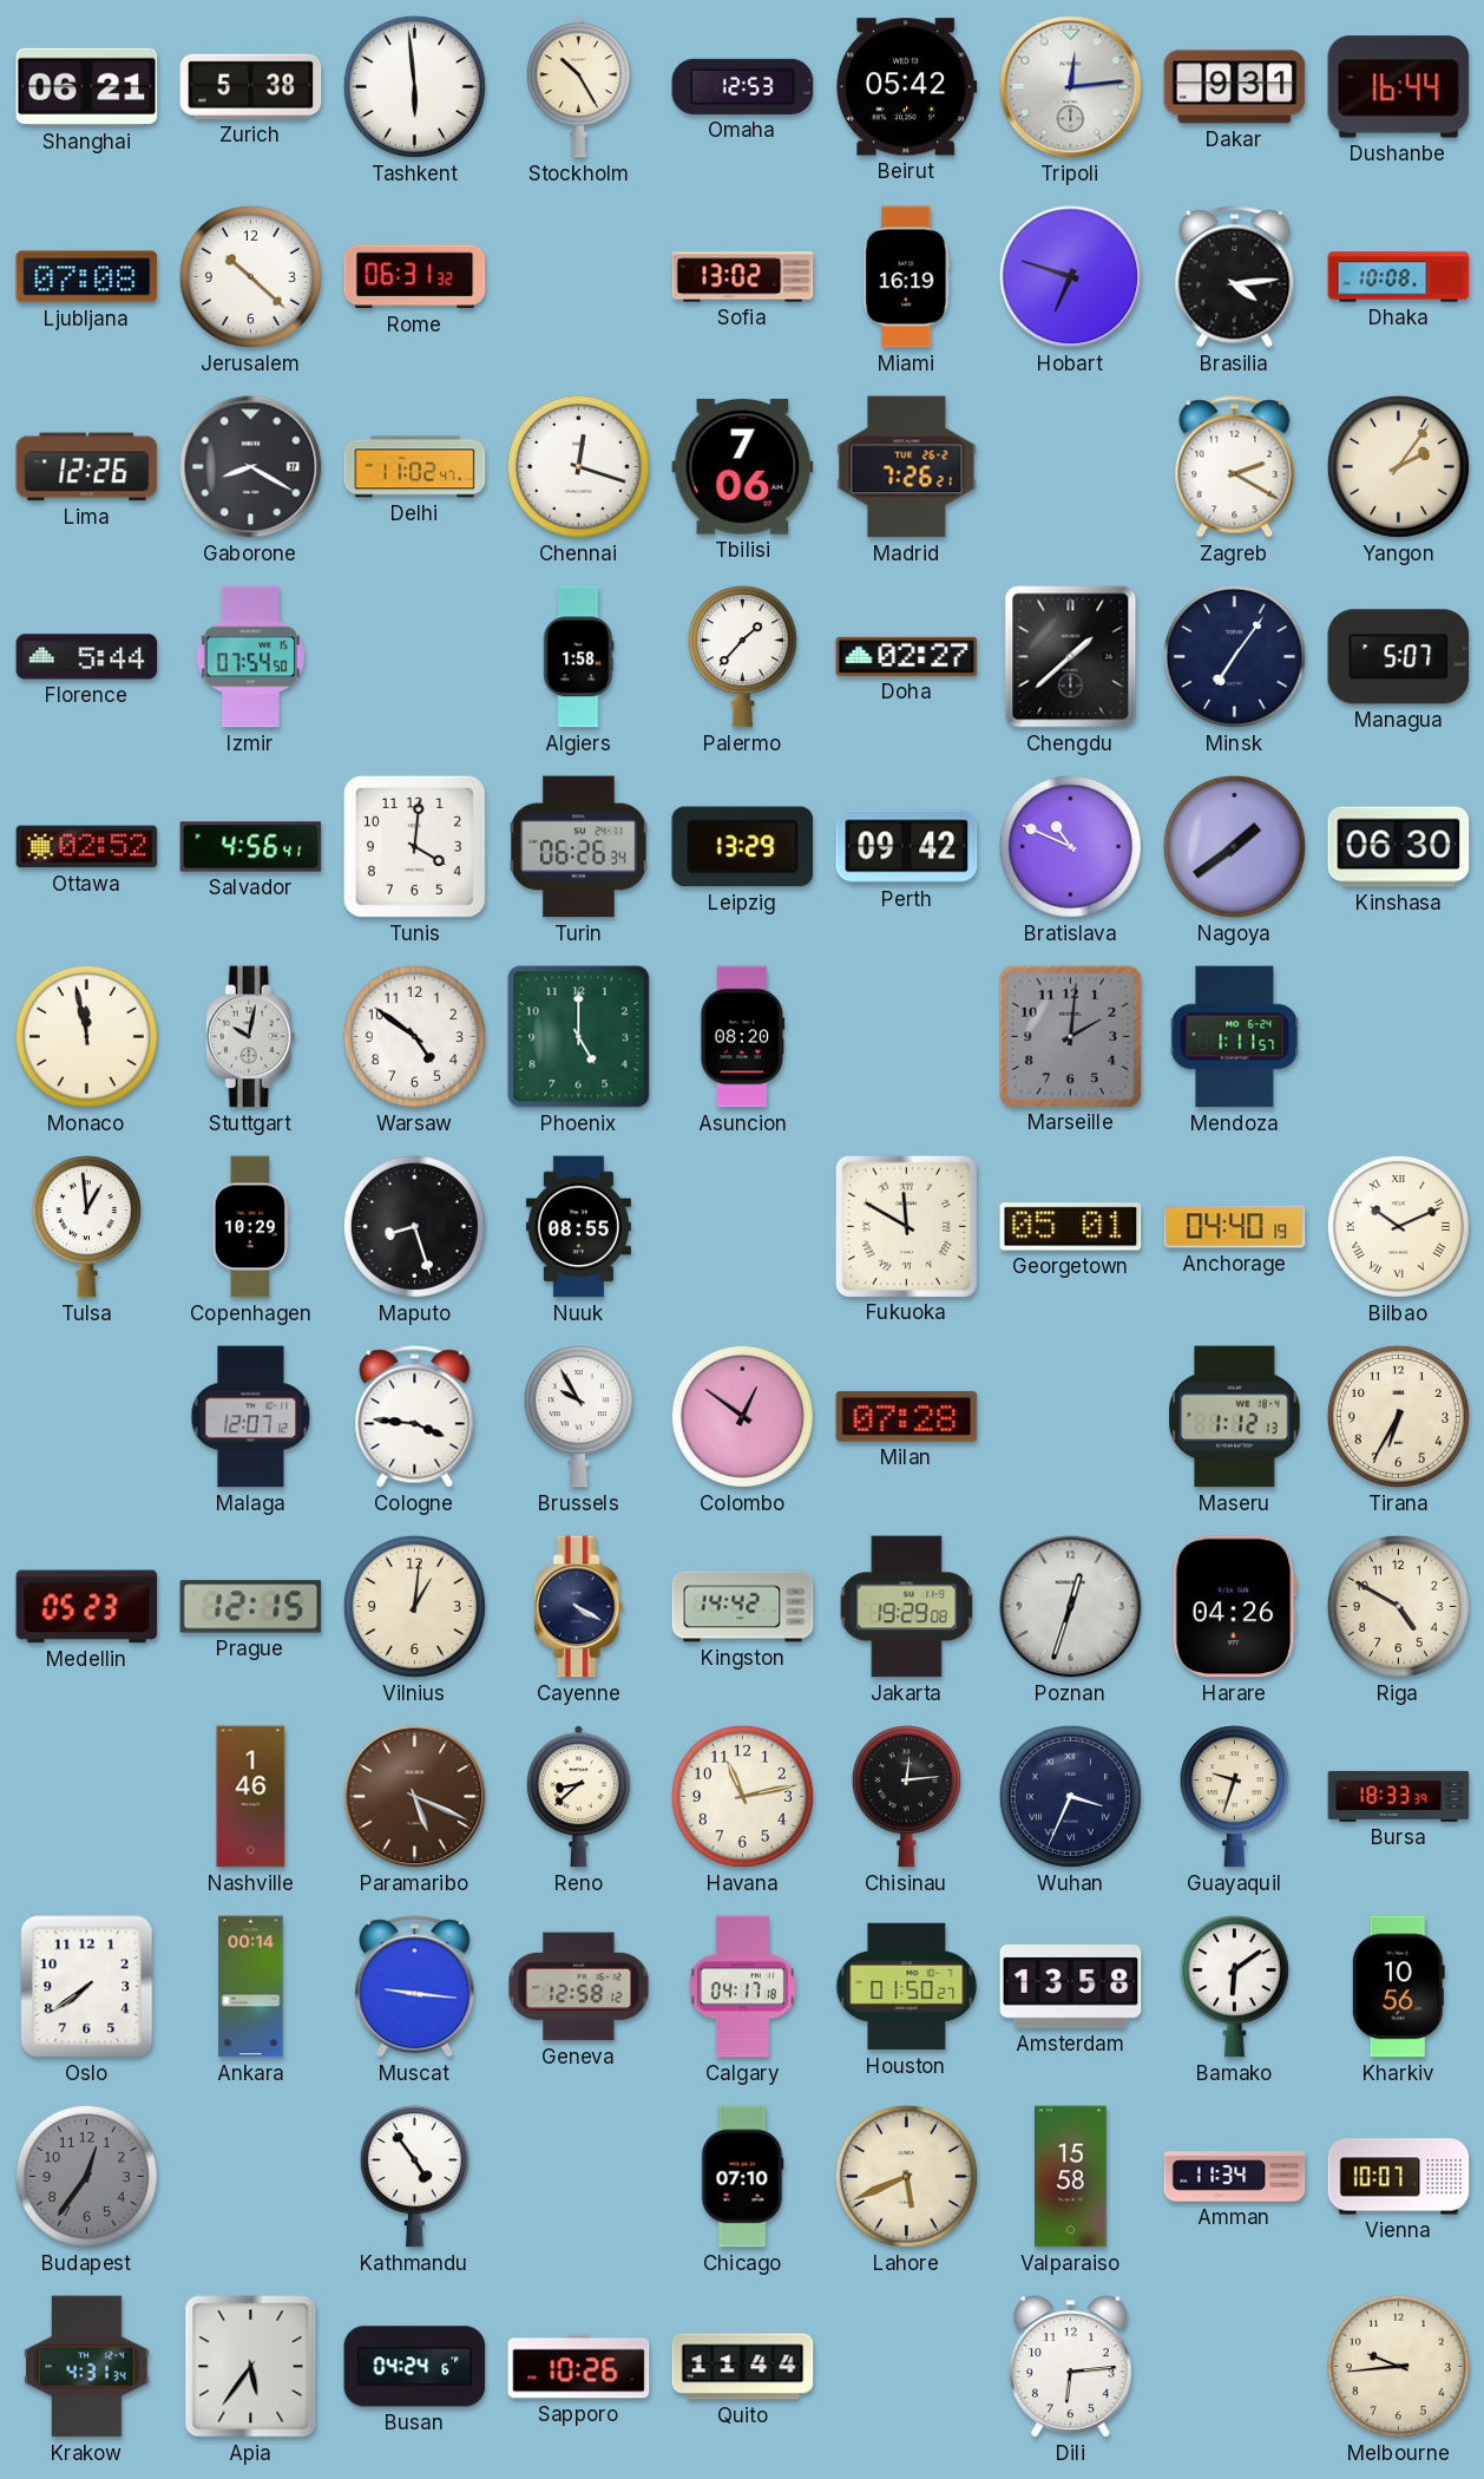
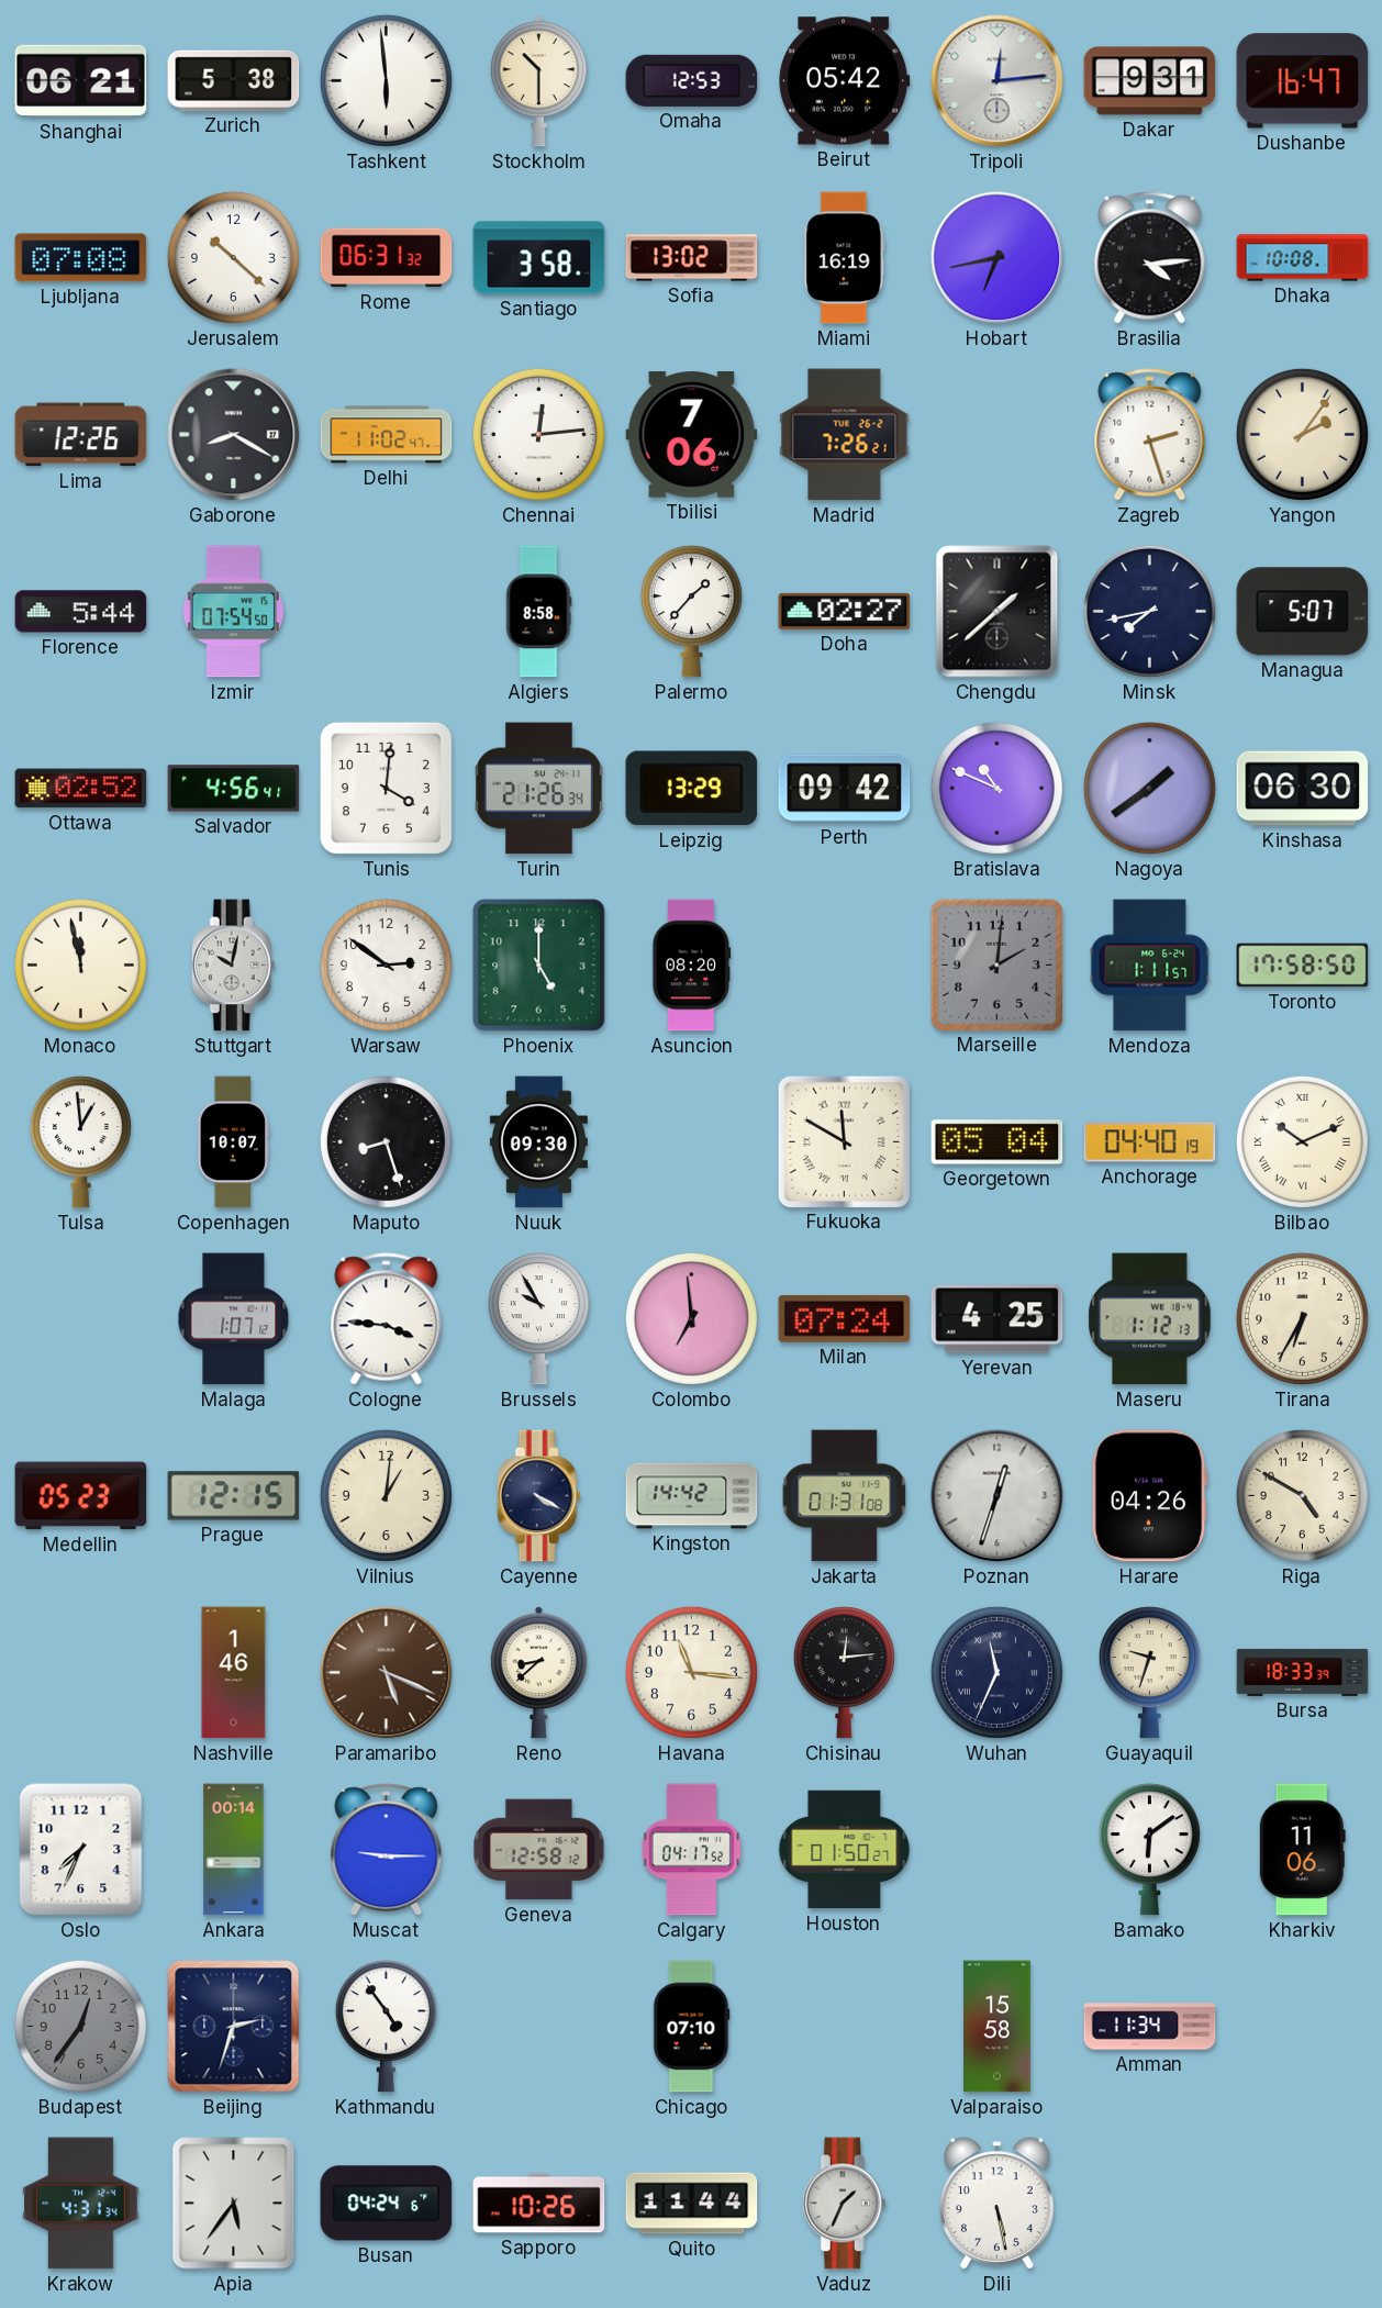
Stockholm: 10:25 -> 10:30 (538, 81)
Dushanbe: 16:44 -> 16:47 (1303, 81)
Santiago: none -> 3:58 (539, 258)
Hobart: 6:48 -> 6:43 (998, 258)
Chennai: 12:18 -> 12:14 (538, 434)
Zagreb: 2:20 -> 2:27 (1150, 435)
Algiers: 1:58 -> 8:58 (539, 612)
Minsk: 7:06 -> 7:43 (1149, 611)
Turin: 06:26 -> 21:26 (539, 789)
Warsaw: 4:51 -> 2:51 (386, 965)
Toronto: none -> 17:58 (1303, 966)
Copenhagen: 10:29 -> 10:07 (233, 1142)
Nuuk: 08:55 -> 09:30 (538, 1142)
Georgetown: 05:01 -> 05:04 (998, 1142)
Malaga: 12:07 -> 1:07 (234, 1319)
Colombo: 12:51 -> 6:59 (691, 1318)
Milan: 07:28 -> 07:24 (845, 1318)
Yerevan: none -> 4:25 (998, 1319)
Jakarta: 19:29 -> 01:31 (845, 1496)
Havana: 11:13 -> 11:16 (691, 1672)
Wuhan: 3:34 -> 11:34 (996, 1672)
Oslo: 7:39 -> 7:34 (81, 1850)
Muscat: 9:16 -> 9:15 (387, 1850)
Calgary: 04:17:18 -> 04:17:52 (691, 1850)
Amsterdam: 13:58 -> none (1071, 1987)
Kharkiv: 10:56 -> 11:06 (1302, 1850)
Beijing: none -> 2:33 (234, 2027)
Lahore: 5:41 -> none (906, 2176)
Vienna: 10:07 -> none (1399, 2177)
Vaduz: none -> 1:34 (844, 2204)
Dili: 6:14 -> 5:28 (998, 2204)
Melbourne: 9:44 -> none (1398, 2366)
